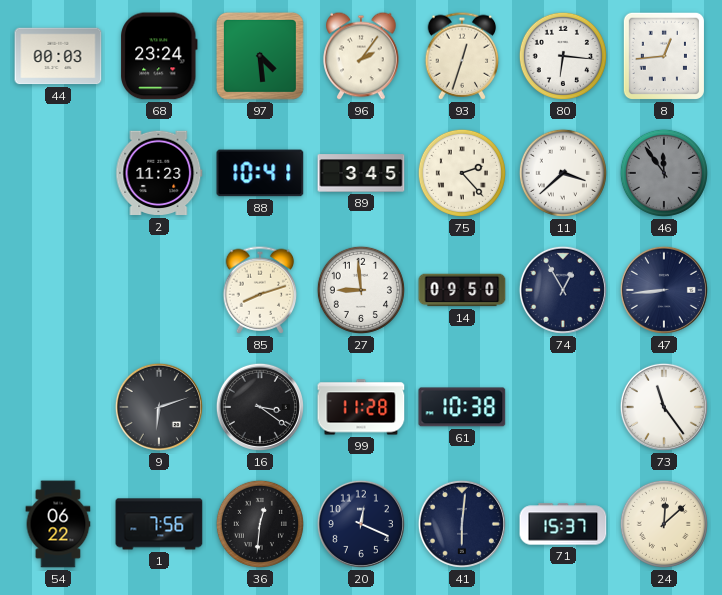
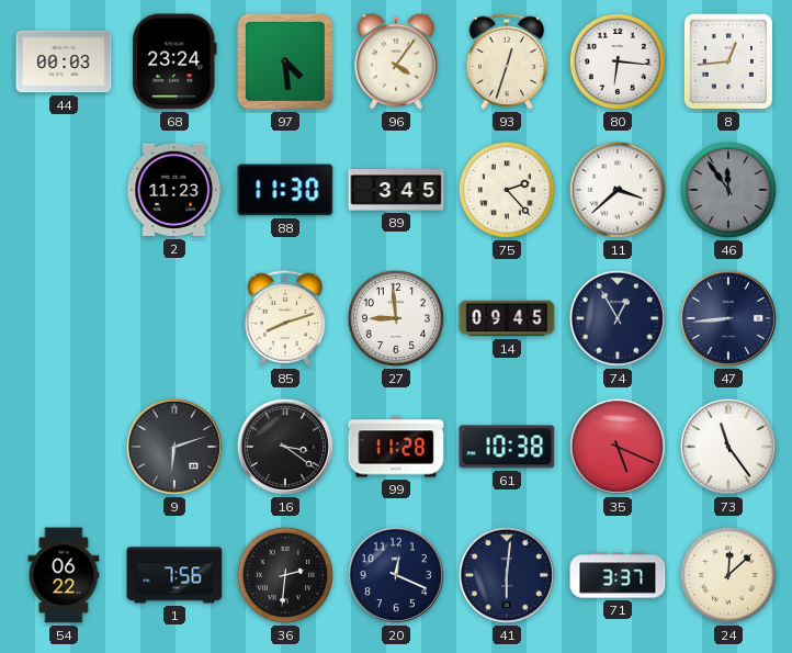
96: 2:06 -> 4:06 (396, 61)
88: 10:41 -> 11:30 (285, 190)
14: 09:50 -> 09:45 (507, 318)
35: none -> 5:19 (618, 447)
36: 12:31 -> 2:31 (285, 575)
71: 15:37 -> 3:37 (618, 575)
